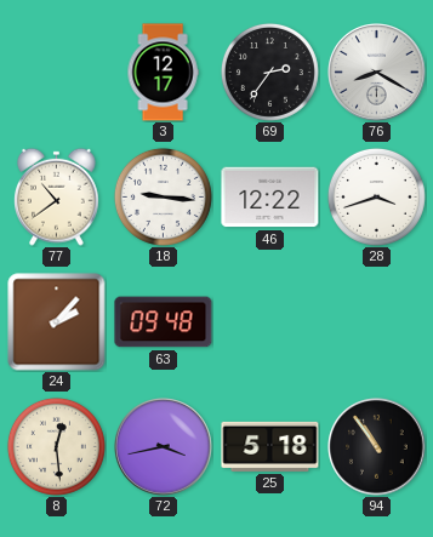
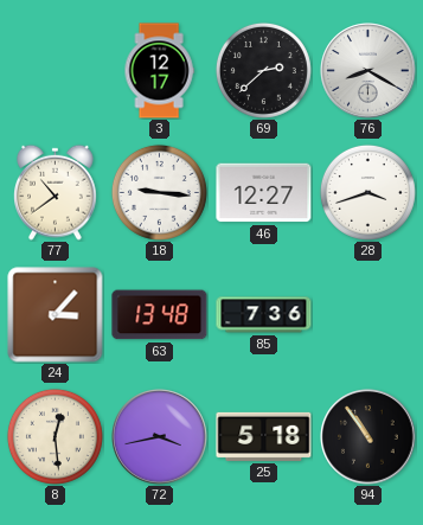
69: 2:36 -> 2:38 (263, 70)
46: 12:22 -> 12:27 (264, 193)
24: 2:07 -> 3:07 (56, 315)
63: 09:48 -> 13:48 (160, 315)
85: none -> 7:36 (264, 315)
